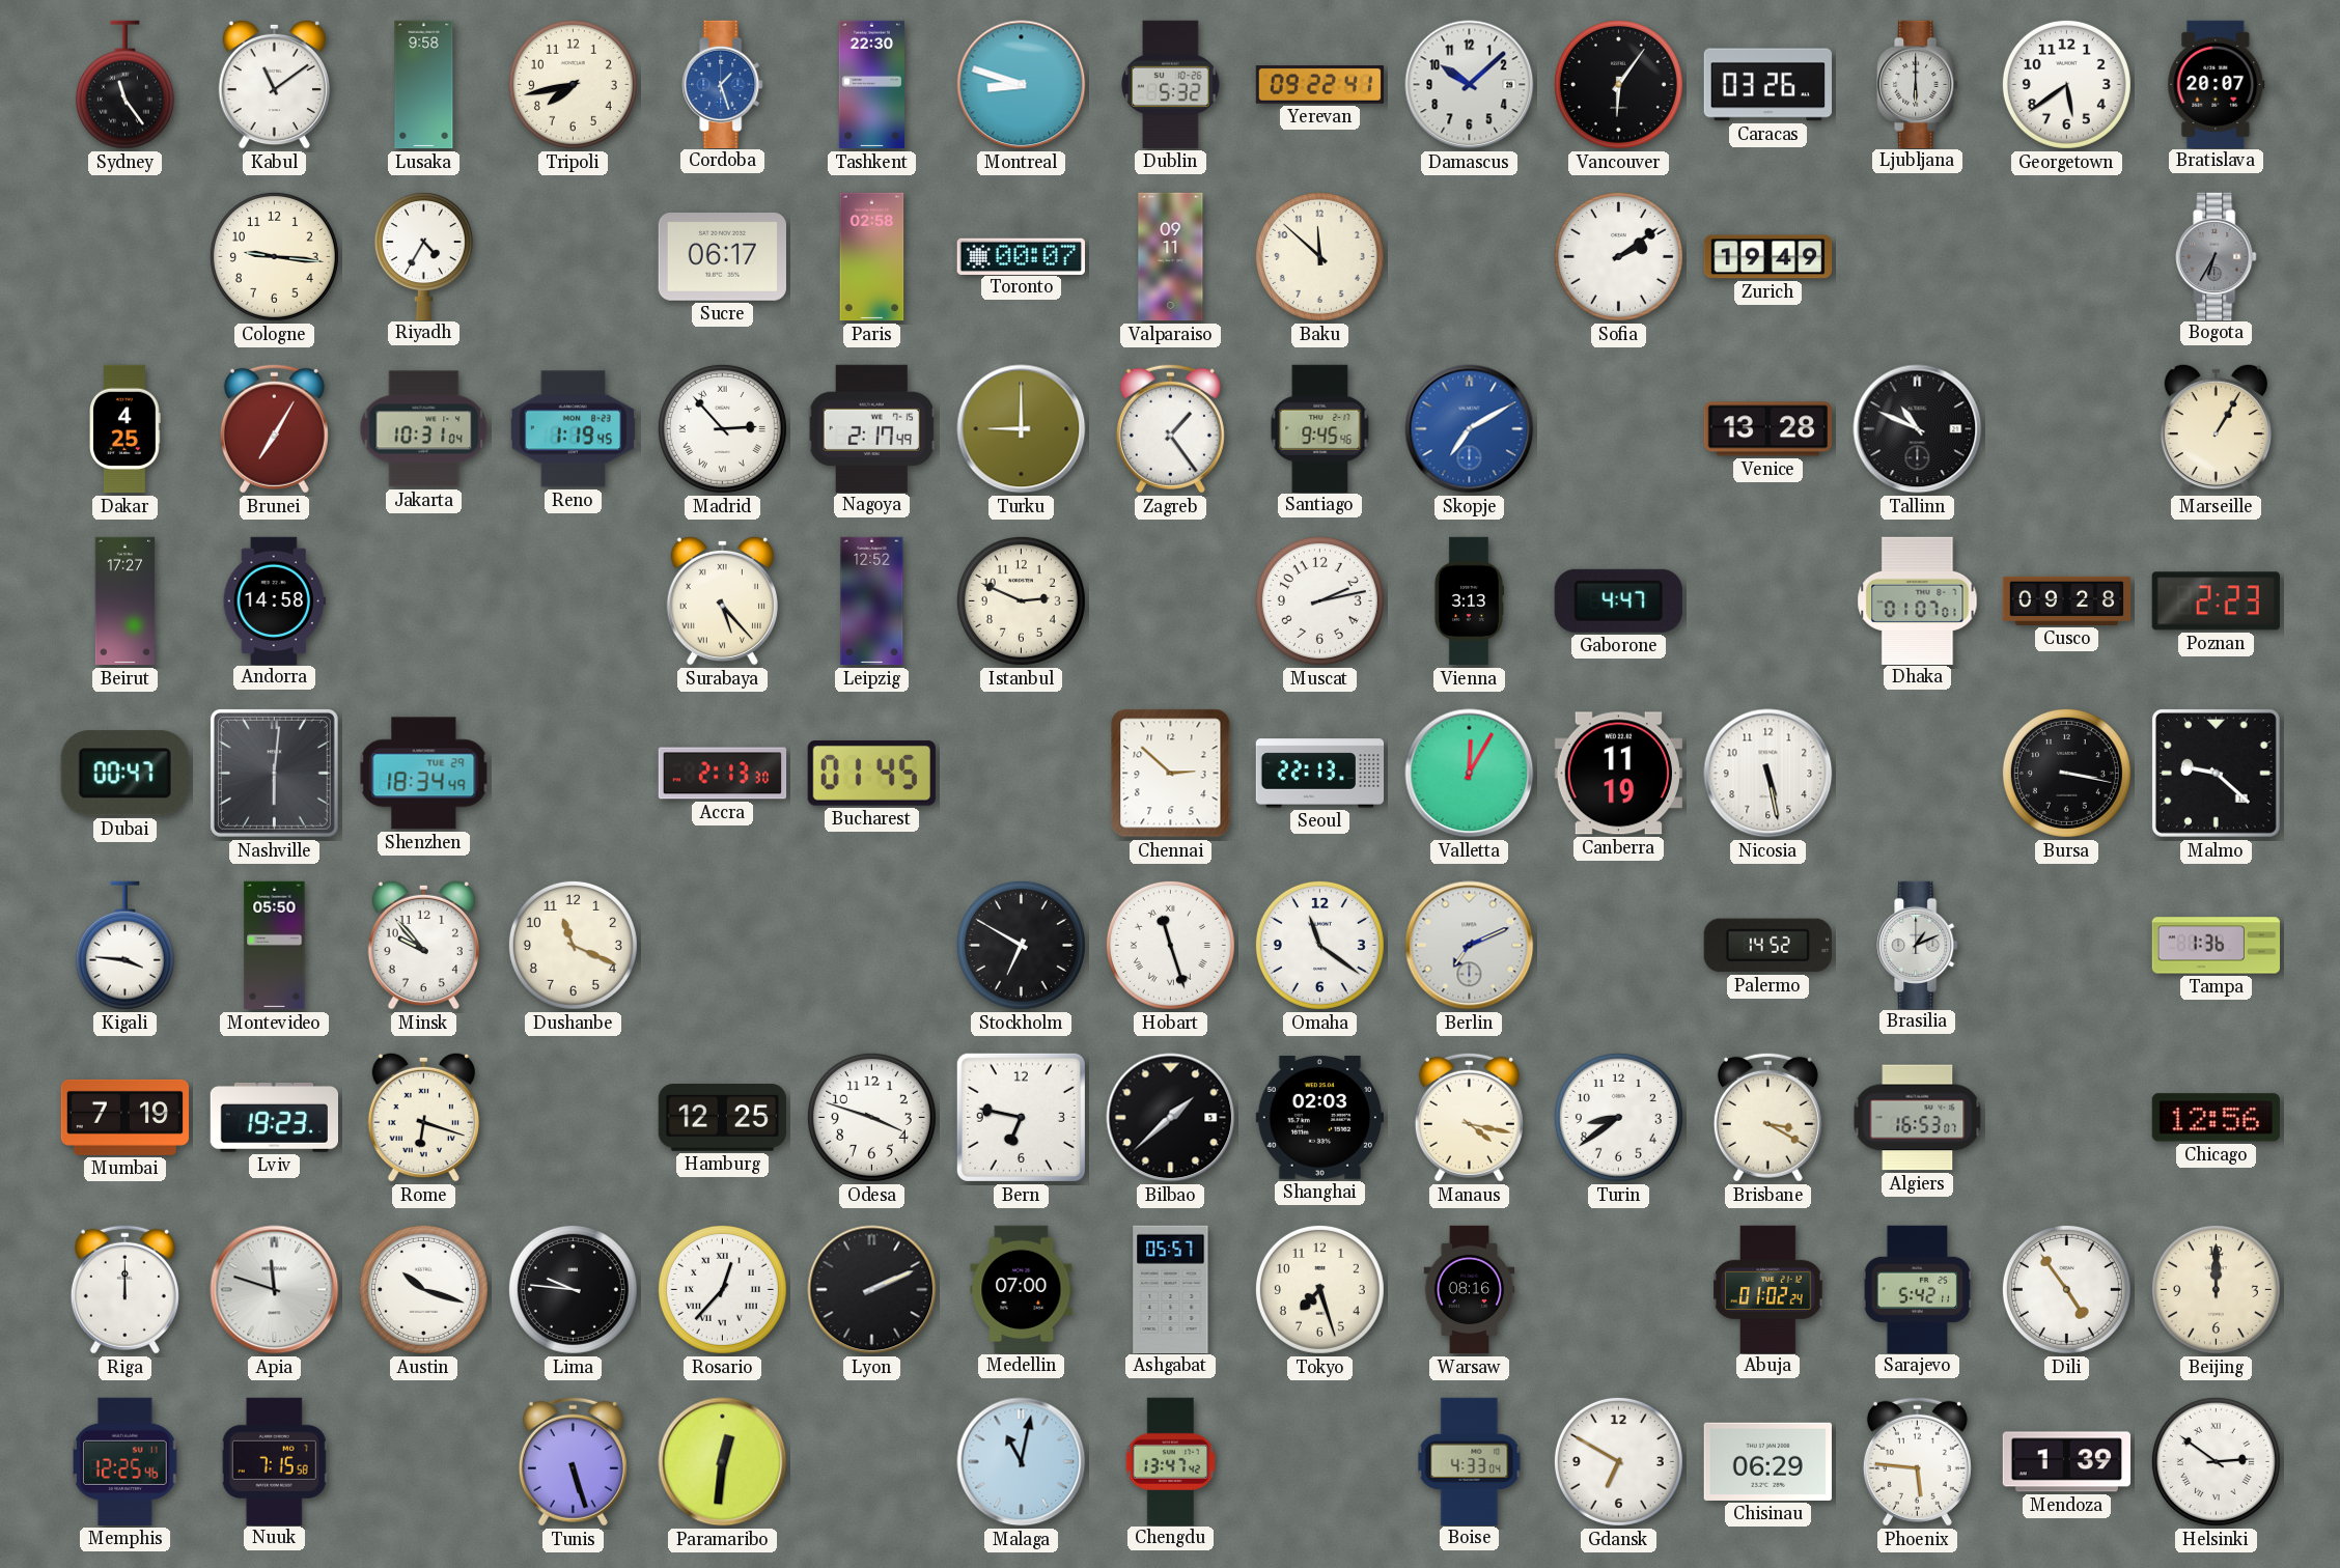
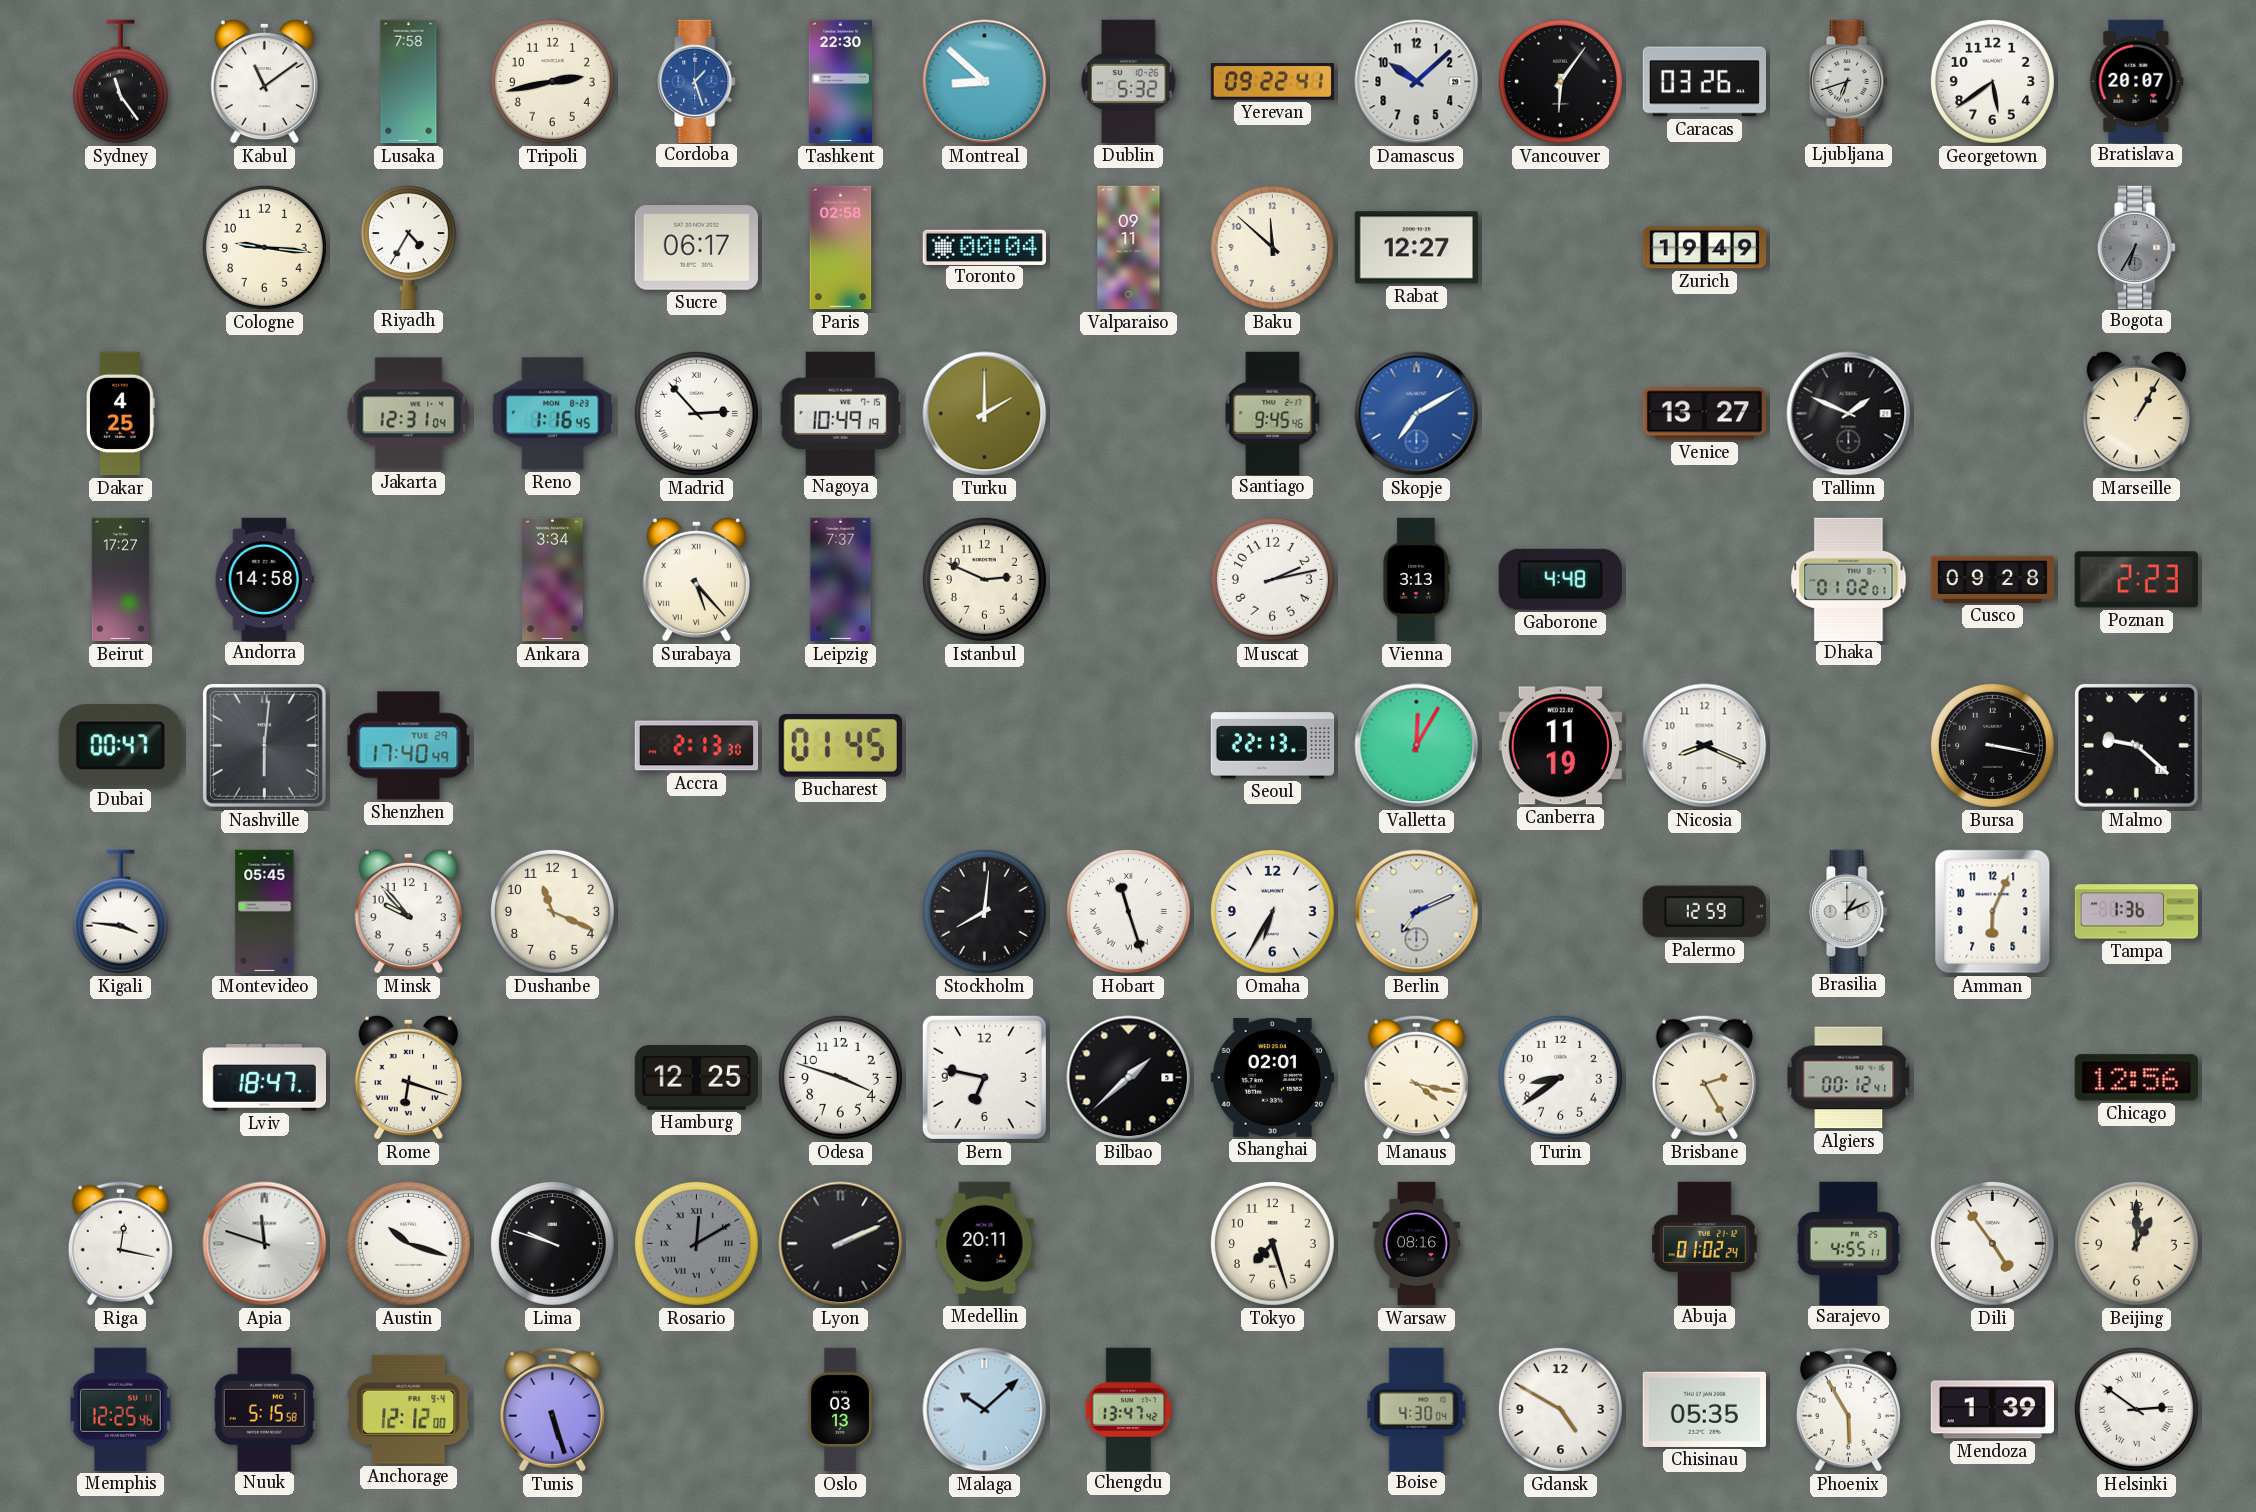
Lusaka: 9:58 -> 7:58 (409, 82)
Tripoli: 7:43 -> 2:43 (552, 81)
Montreal: 8:48 -> 8:52 (985, 82)
Ljubljana: 6:00 -> 6:42 (1849, 81)
Toronto: 00:07 -> 00:04 (984, 247)
Rabat: none -> 12:27 (1416, 248)
Sofia: 2:09 -> none (1618, 256)
Brunei: 7:05 -> none (274, 428)
Jakarta: 10:31 -> 12:31 (409, 414)
Reno: 1:19 -> 1:16 (552, 414)
Nagoya: 2:17 -> 10:49 (840, 413)
Turku: 9:00 -> 2:00 (985, 414)
Zagreb: 1:24 -> none (1170, 428)
Venice: 13:28 -> 13:27 (1704, 414)
Tallinn: 10:49 -> 1:49 (1849, 414)
Ankara: none -> 3:34 (553, 580)
Leipzig: 12:52 -> 7:37 (841, 580)
Gaborone: 4:47 -> 4:48 (1560, 579)
Dhaka: 01:07 -> 01:02 (1849, 579)
Shenzhen: 18:34 -> 17:40 (409, 746)
Chennai: 2:52 -> none (1171, 774)
Nicosia: 5:28 -> 8:19 (1705, 746)
Montevideo: 05:50 -> 05:45 (265, 912)
Stockholm: 6:50 -> 8:01 (984, 911)
Omaha: 11:21 -> 6:35 (1272, 911)
Palermo: 14:52 -> 12:59 (1704, 912)
Amman: none -> 6:04 (1993, 912)
Mumbai: 7:19 -> none (124, 1117)
Lviv: 19:23 -> 18:47 (264, 1077)
Shanghai: 02:03 -> 02:01 (1272, 1077)
Brisbane: 3:20 -> 2:25 (1704, 1077)
Algiers: 16:53 -> 00:12 (1849, 1078)
Riga: 12:00 -> 12:17 (120, 1243)
Lima: 9:46 -> 9:48 (552, 1243)
Rosario: 12:37 -> 12:10 (696, 1243)
Rosario dial: white -> grey (696, 1243)
Medellin: 07:00 -> 20:11 (985, 1243)
Ashgabat: 05:57 -> none (1171, 1289)
Sarajevo: 5:42 -> 4:55 (1849, 1243)
Beijing: 12:00 -> 1:00 (2136, 1243)
Nuuk: 7:15 -> 5:15 (264, 1409)
Anchorage: none -> 12:12 (409, 1409)
Paramaribo: 12:31 -> none (723, 1462)
Oslo: none -> 03:13 (840, 1410)
Malaga: 11:02 -> 10:08 (985, 1410)
Boise: 4:33 -> 4:30 (1417, 1409)
Gdansk: 6:50 -> 4:50 (1560, 1409)
Chisinau: 06:29 -> 05:35 (1704, 1409)
Phoenix: 5:46 -> 5:55 (1848, 1409)
